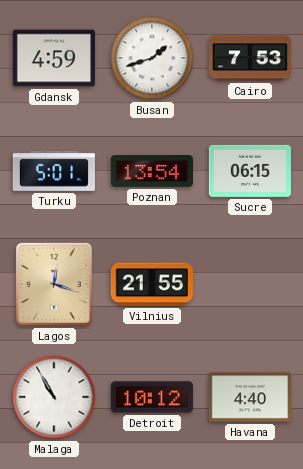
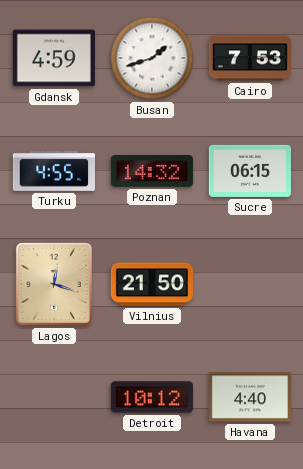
Turku: 5:01 -> 4:55 (54, 171)
Poznan: 13:54 -> 14:32 (152, 171)
Vilnius: 21:55 -> 21:50 (152, 284)
Malaga: 10:55 -> none (54, 397)
